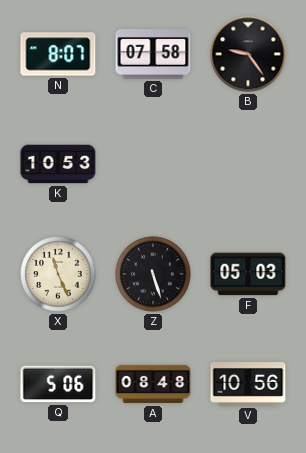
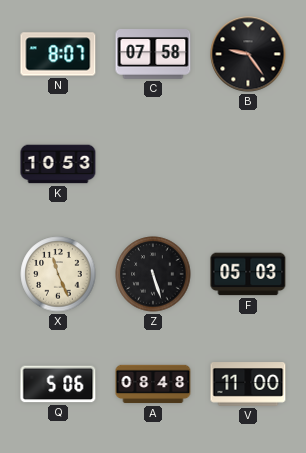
V: 10:56 -> 11:00 (248, 384)
